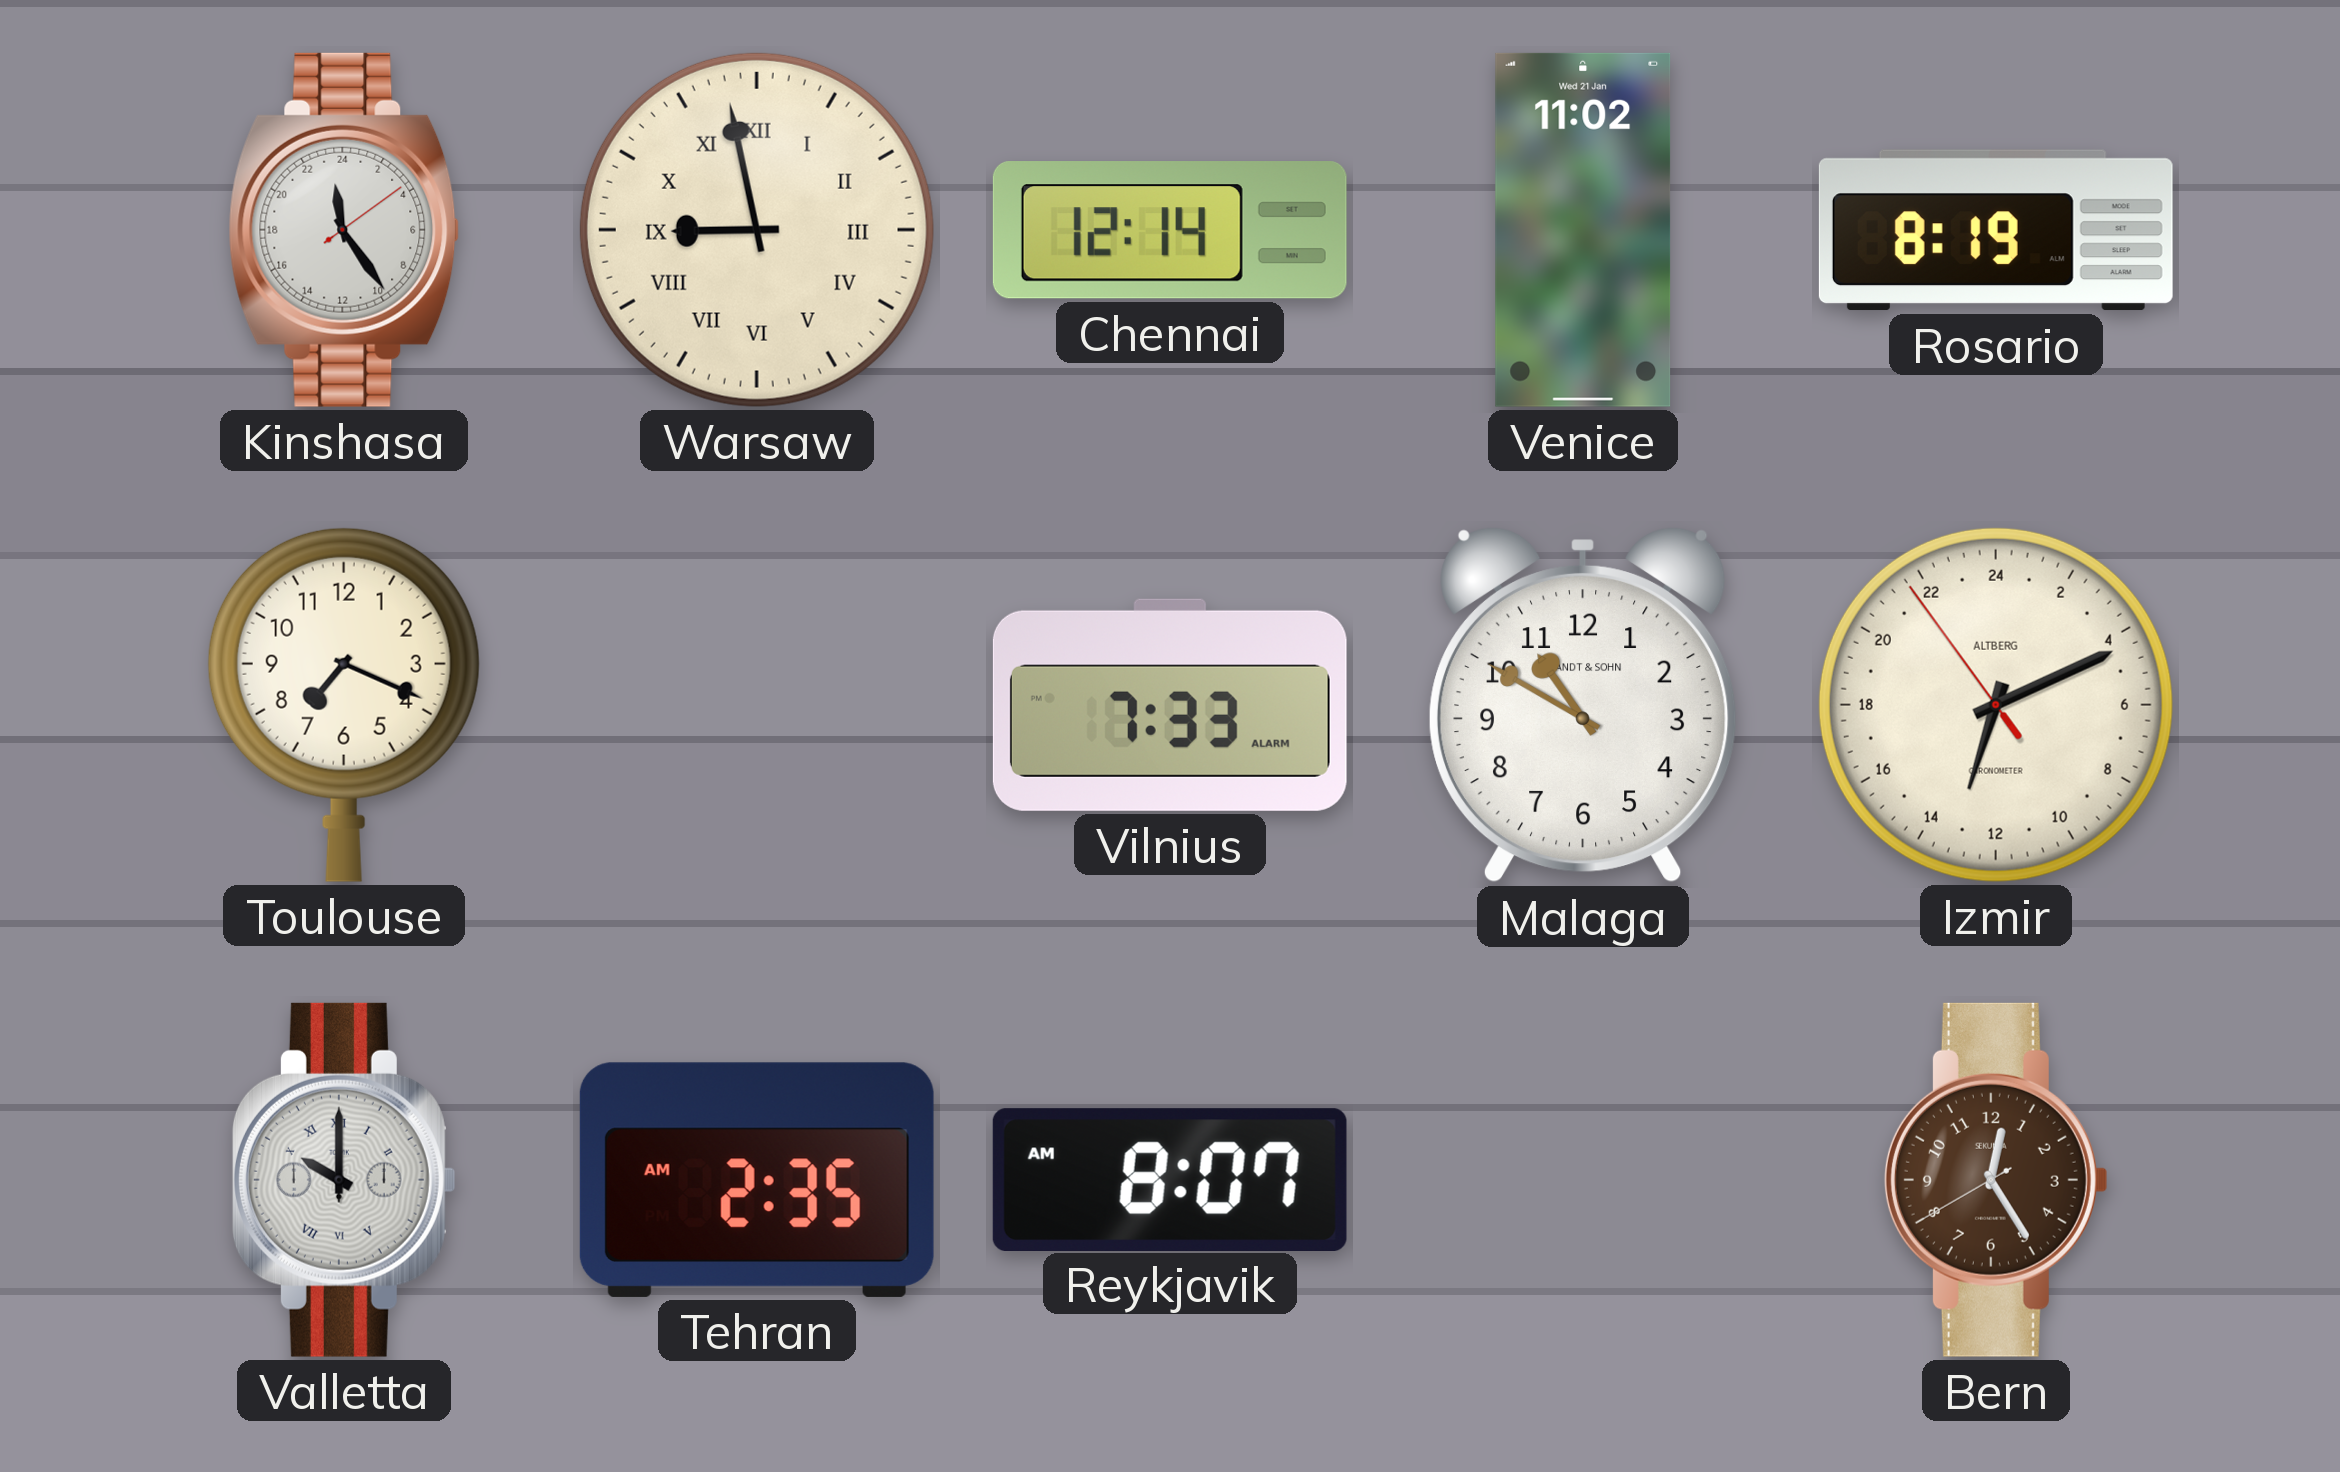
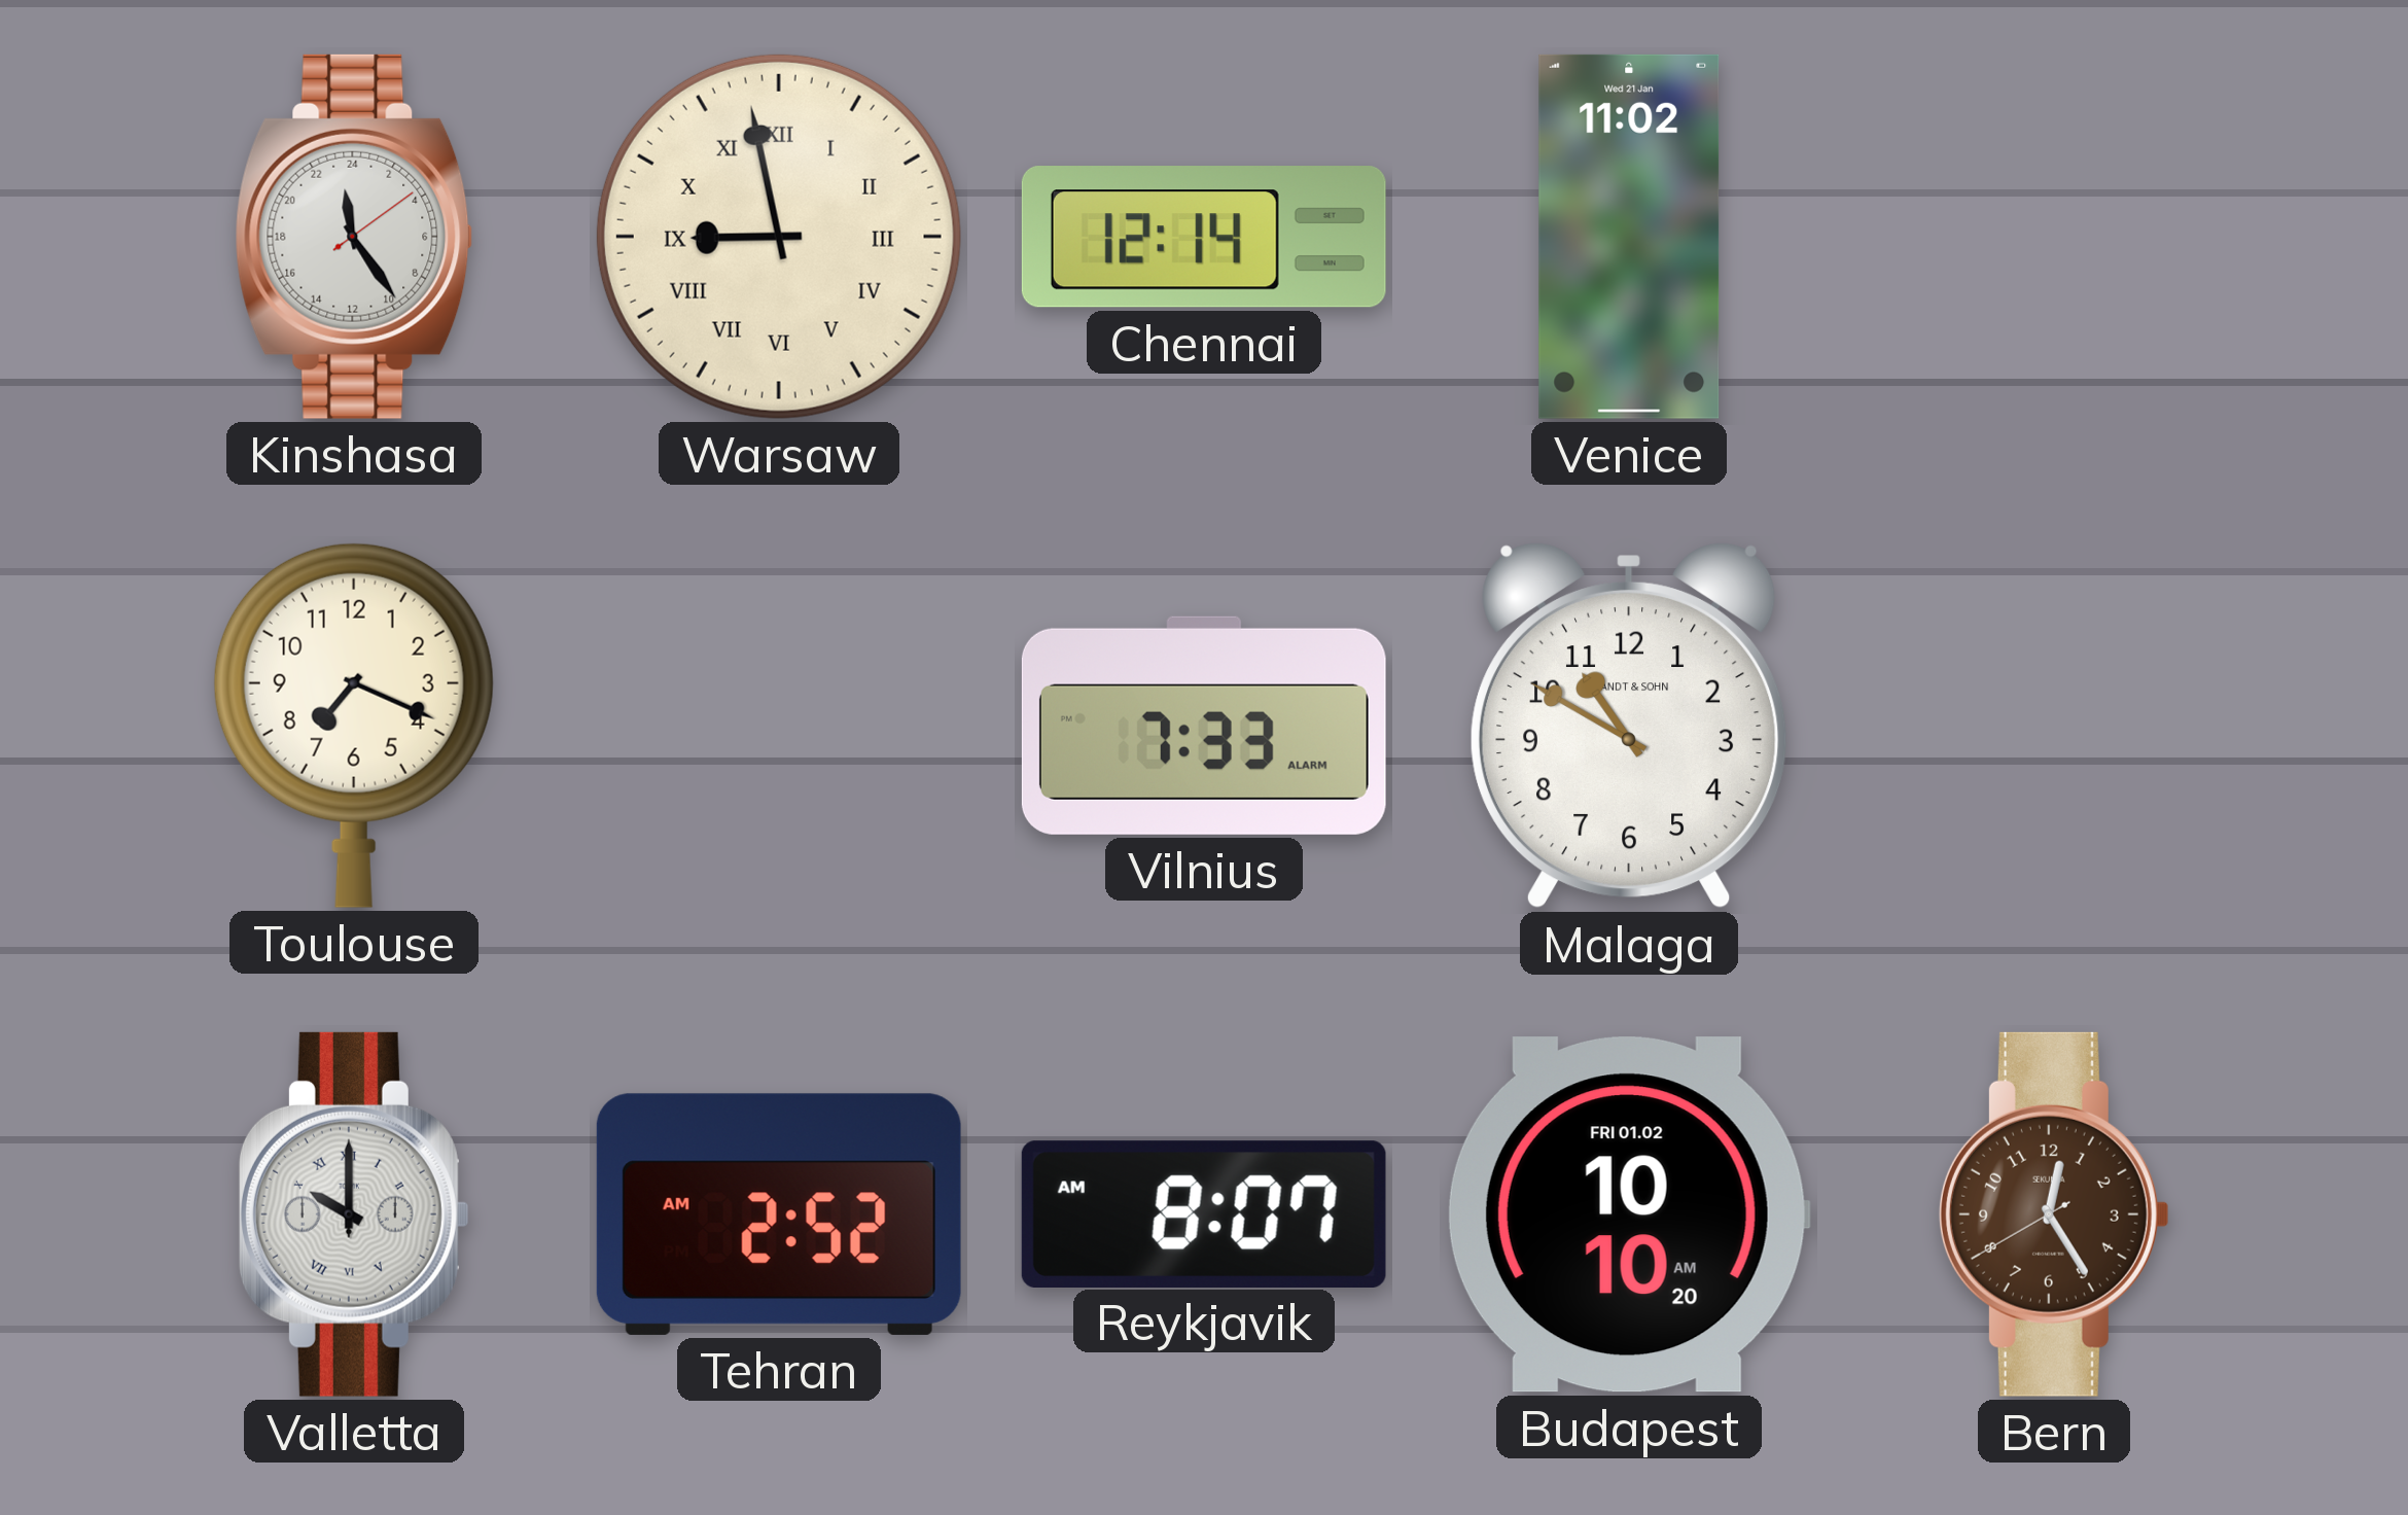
Rosario: 8:19 -> none (1996, 230)
Izmir: 13:10 -> none (1996, 705)
Tehran: 2:35 -> 2:52 (779, 1214)
Budapest: none -> 10:10 (1628, 1214)
